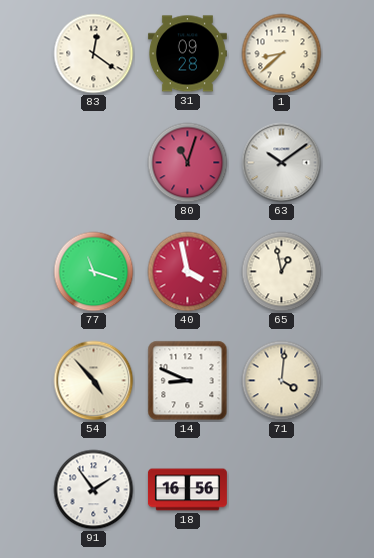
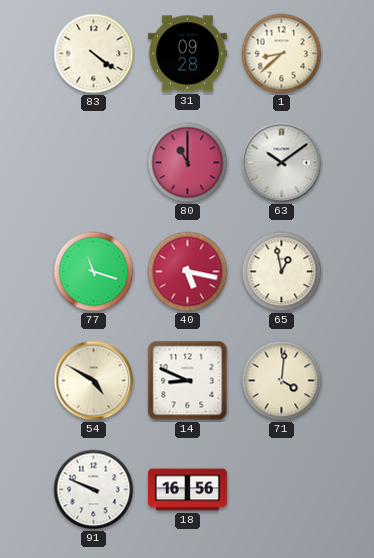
83: 12:21 -> 4:21 (94, 54)
80: 11:03 -> 11:00 (188, 163)
40: 3:58 -> 5:17 (188, 272)
54: 4:53 -> 4:50 (94, 381)
91: 1:54 -> 9:49 (94, 490)
